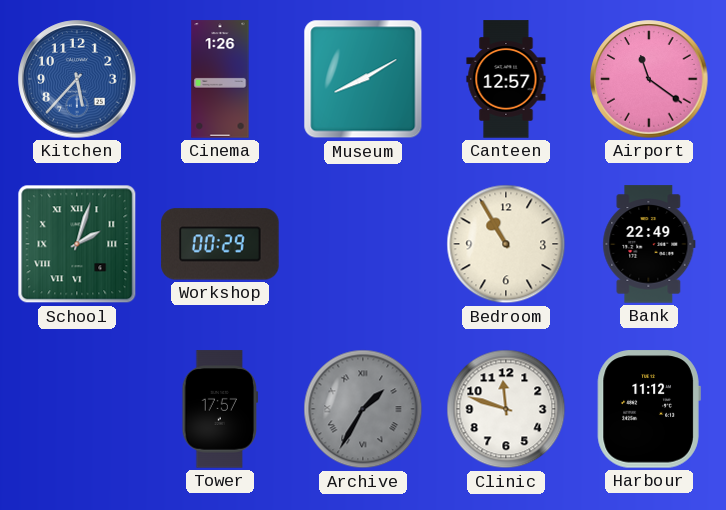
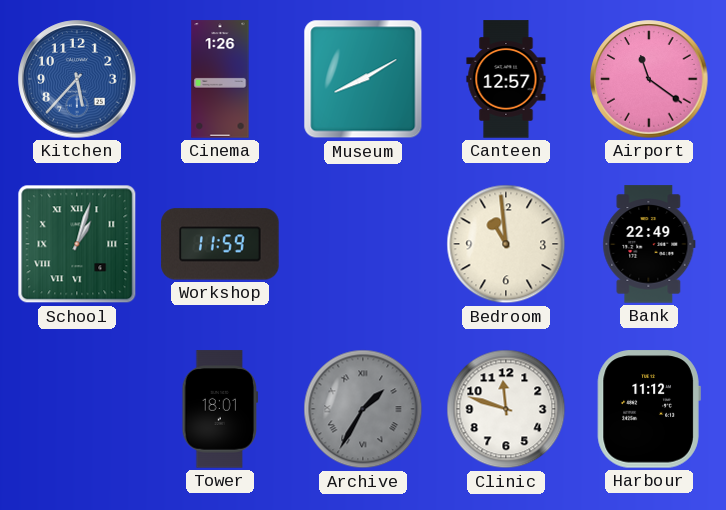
School: 2:03 -> 1:03 (77, 244)
Workshop: 00:29 -> 11:59 (220, 244)
Bedroom: 10:55 -> 10:59 (506, 244)
Tower: 17:57 -> 18:01 (220, 409)
